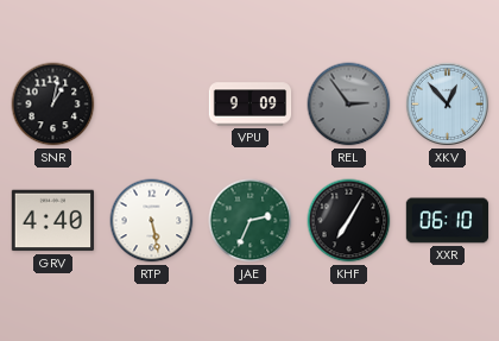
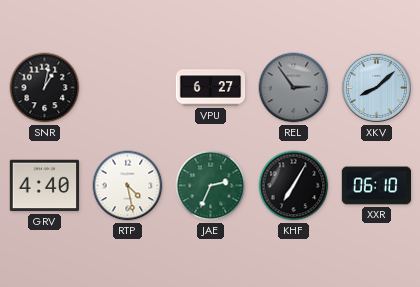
VPU: 9:09 -> 6:27 (211, 88)
XKV: 12:53 -> 8:08 (376, 87)
RTP: 5:28 -> 4:28 (128, 186)
